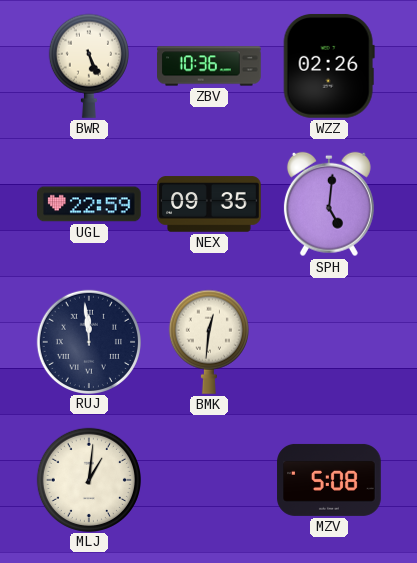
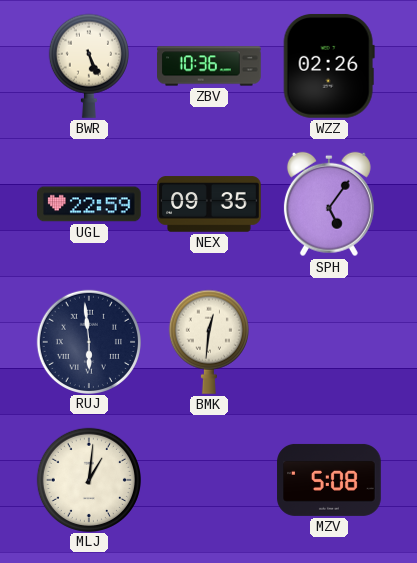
SPH: 5:01 -> 5:06 (329, 204)
RUJ: 11:59 -> 5:59 (88, 341)
